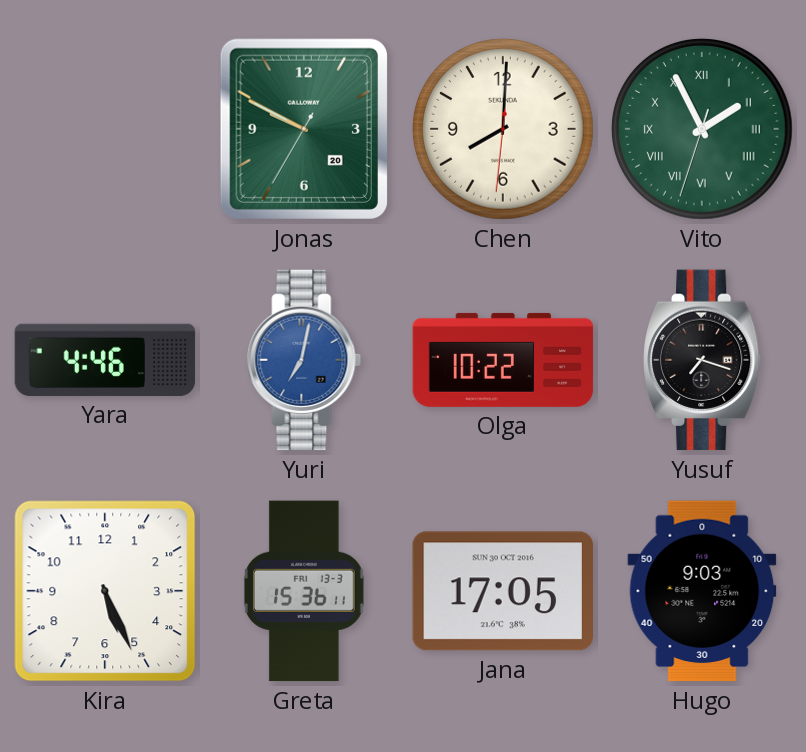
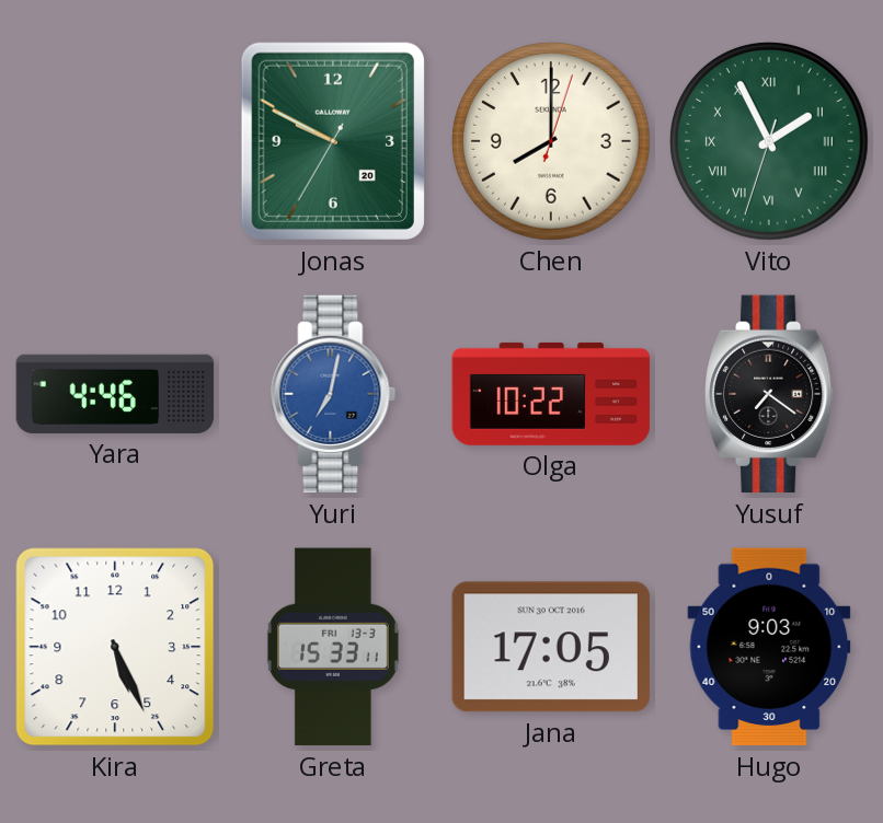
Chen: 8:00:31 -> 8:00:03 (551, 141)
Yusuf: 7:18 -> 7:21 (769, 394)
Greta: 15:36 -> 15:33 (333, 647)
